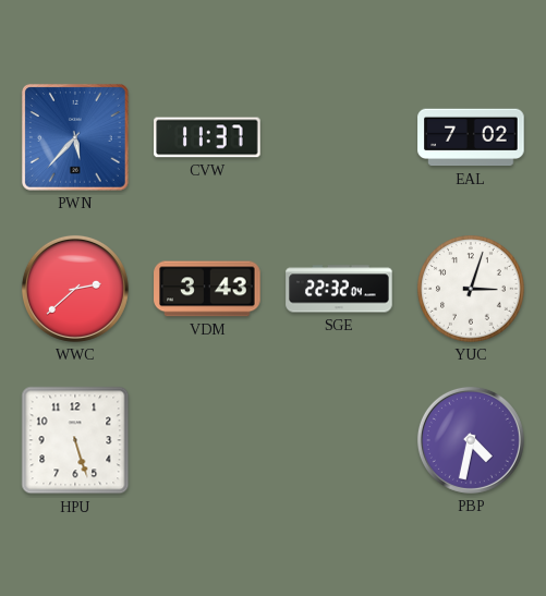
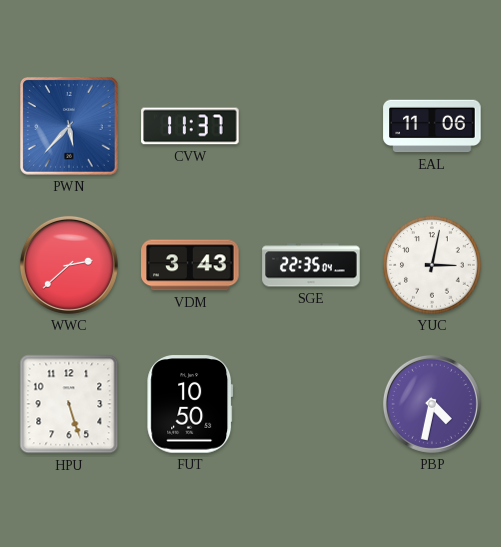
EAL: 7:02 -> 11:06 (432, 126)
SGE: 22:32 -> 22:35 (311, 265)
YUC: 3:03 -> 3:02 (432, 265)
FUT: none -> 10:50 (190, 404)
